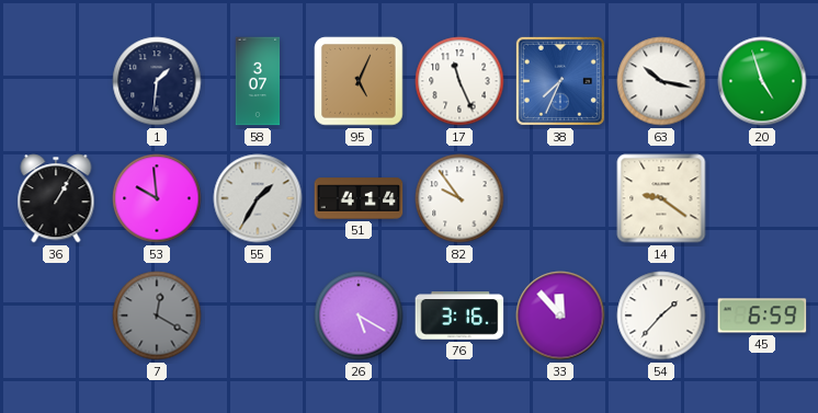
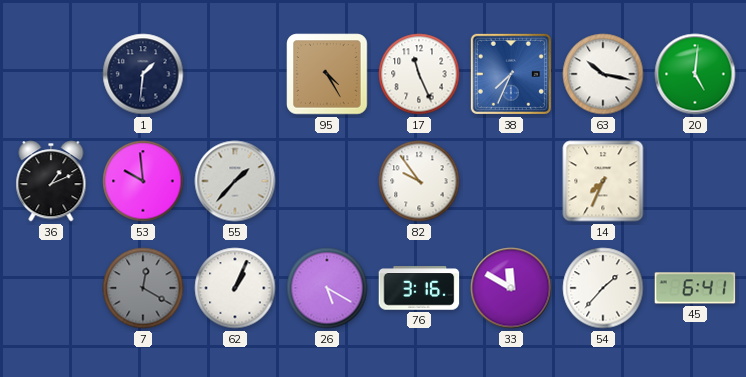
58: 3:07 -> none (258, 81)
95: 5:04 -> 4:25 (327, 74)
20: 4:57 -> 5:01 (695, 74)
36: 1:05 -> 1:11 (51, 181)
55: 1:35 -> 1:37 (235, 181)
51: 4:14 -> none (359, 198)
14: 9:21 -> 7:34 (603, 181)
62: none -> 1:04 (235, 288)
33: 11:53 -> 11:50 (511, 288)
45: 6:59 -> 6:41 (695, 288)
